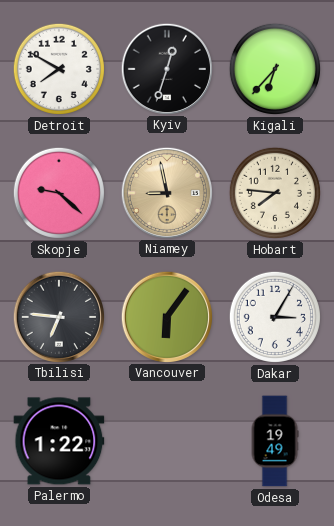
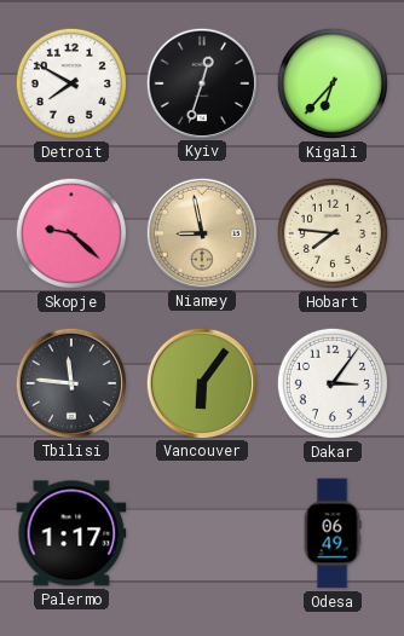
Tbilisi: 6:46 -> 11:46 (70, 382)
Dakar: 3:05 -> 3:06 (333, 383)
Palermo: 1:22 -> 1:17 (71, 533)
Odesa: 19:49 -> 06:49 (333, 533)
